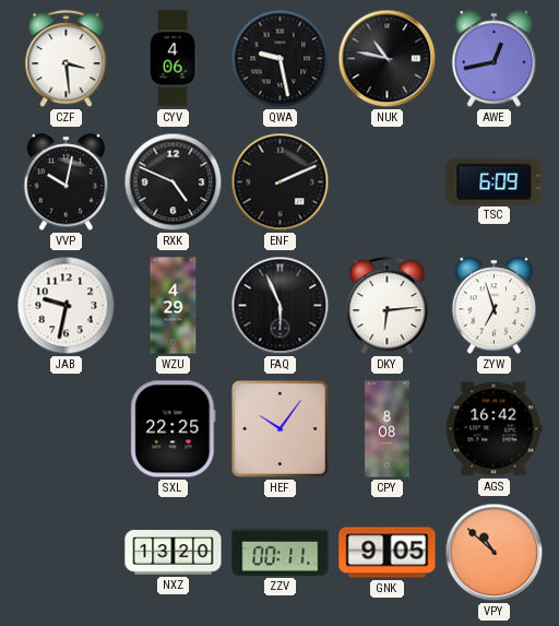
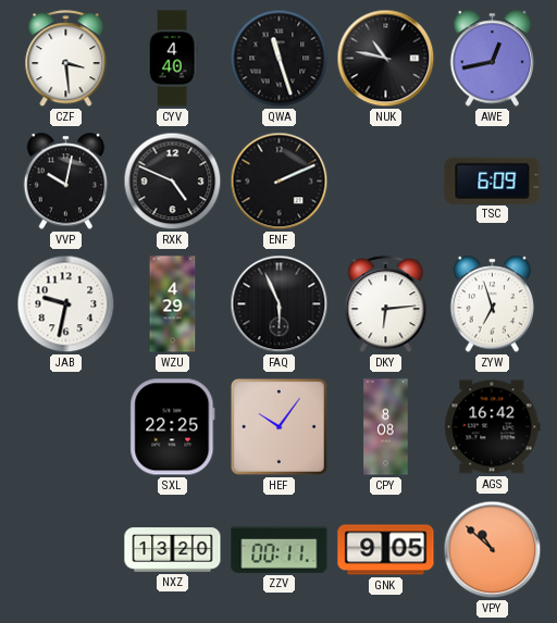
CYV: 4:06 -> 4:40 (172, 59)
QWA: 9:28 -> 11:27 (280, 59)
